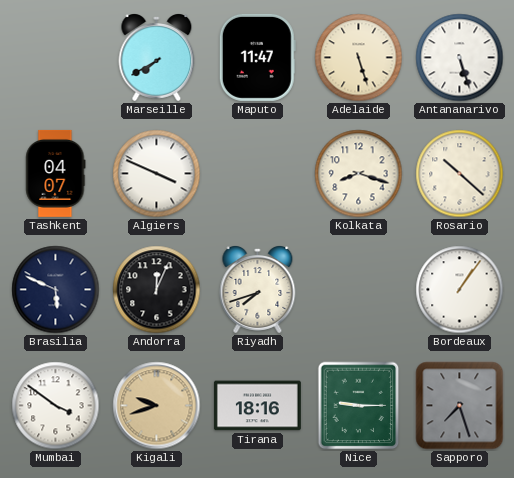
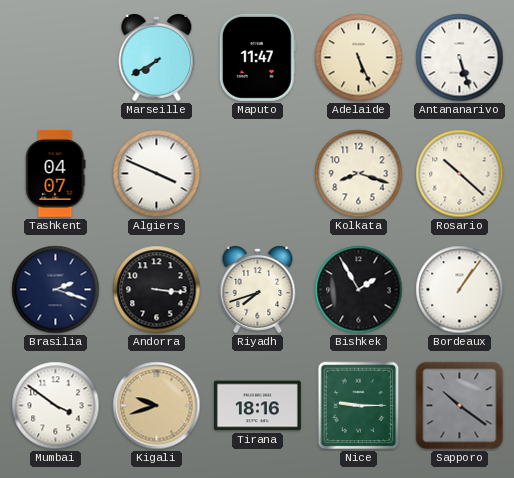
Adelaide: 5:27 -> 5:26 (359, 58)
Brasilia: 5:49 -> 2:18 (56, 290)
Andorra: 12:04 -> 3:16 (157, 290)
Bishkek: none -> 1:55 (359, 290)
Sapporo: 7:27 -> 10:21 (460, 406)
